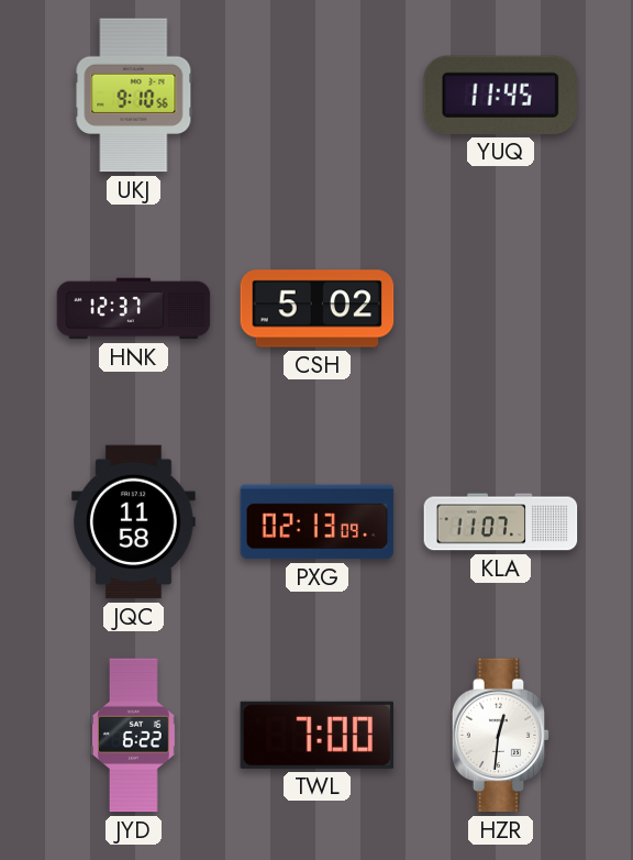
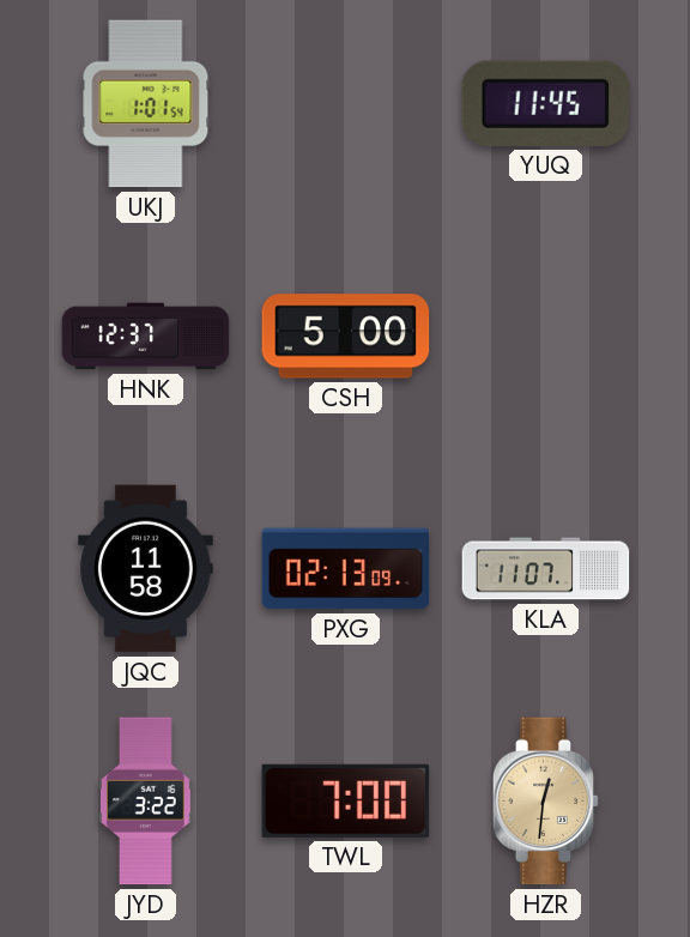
UKJ: 9:10 -> 1:01 (146, 104)
CSH: 5:02 -> 5:00 (346, 337)
JYD: 6:22 -> 3:22 (145, 802)
HZR dial: white -> champagne (546, 802)
